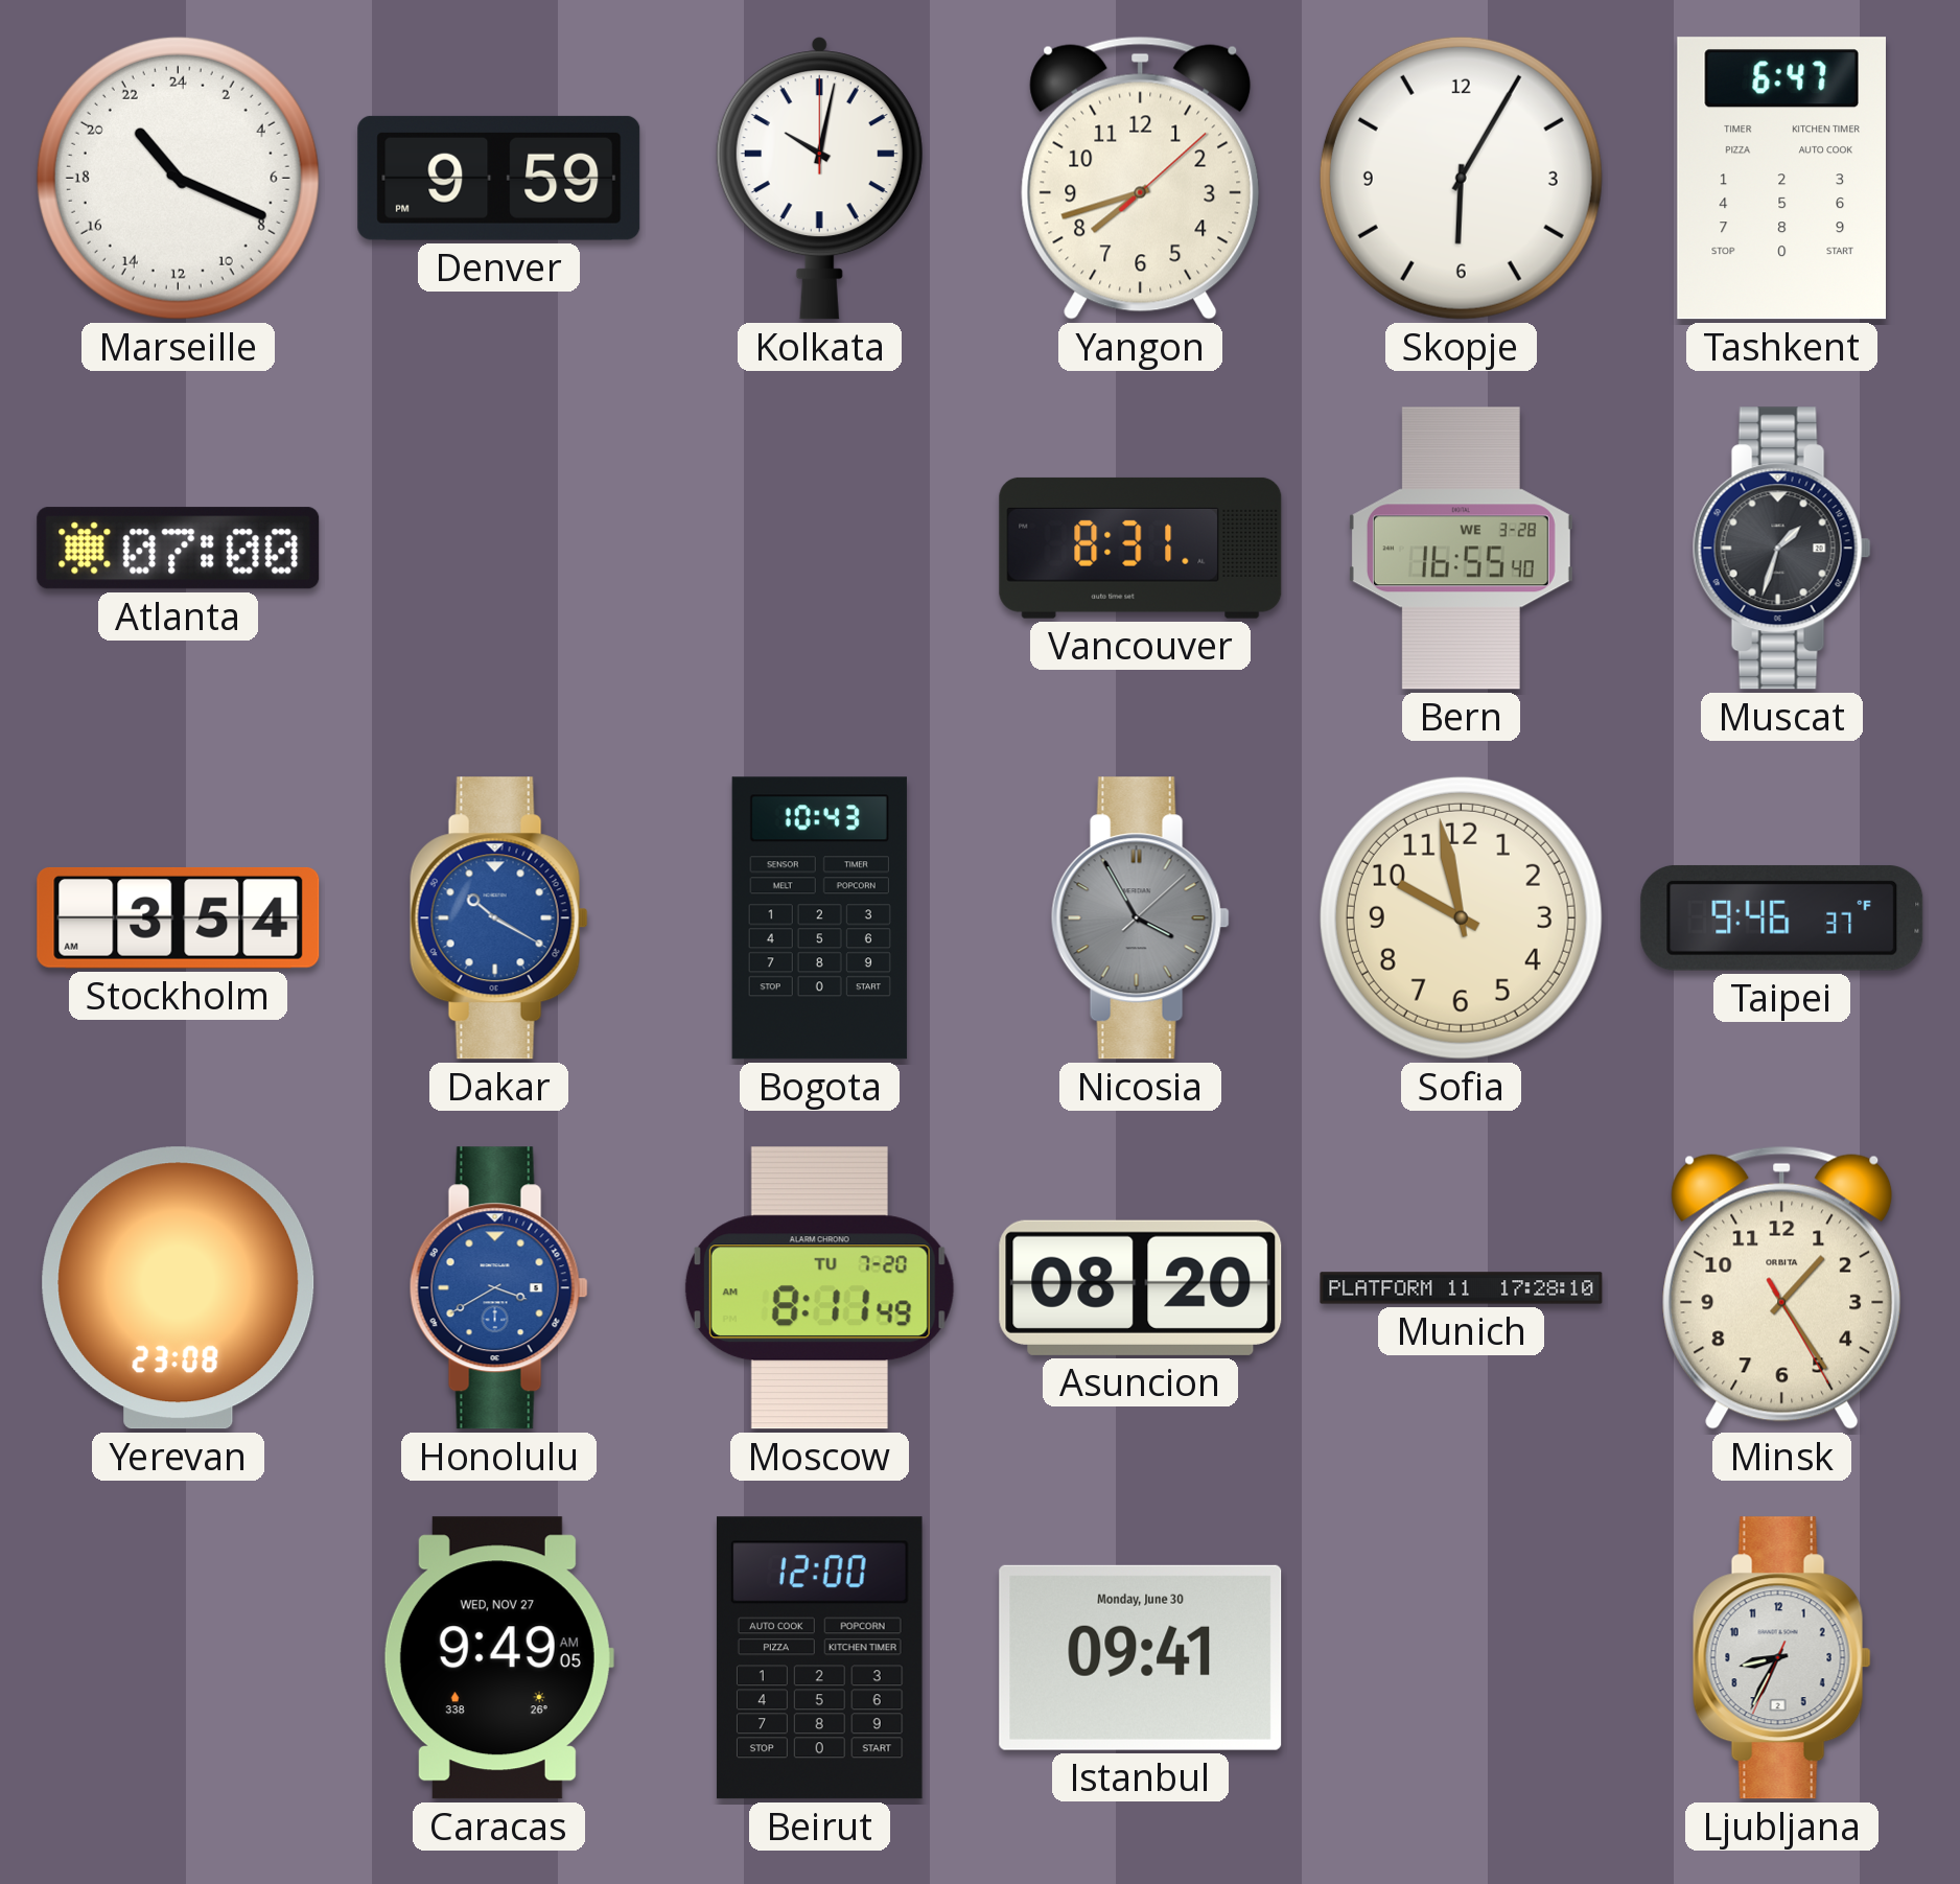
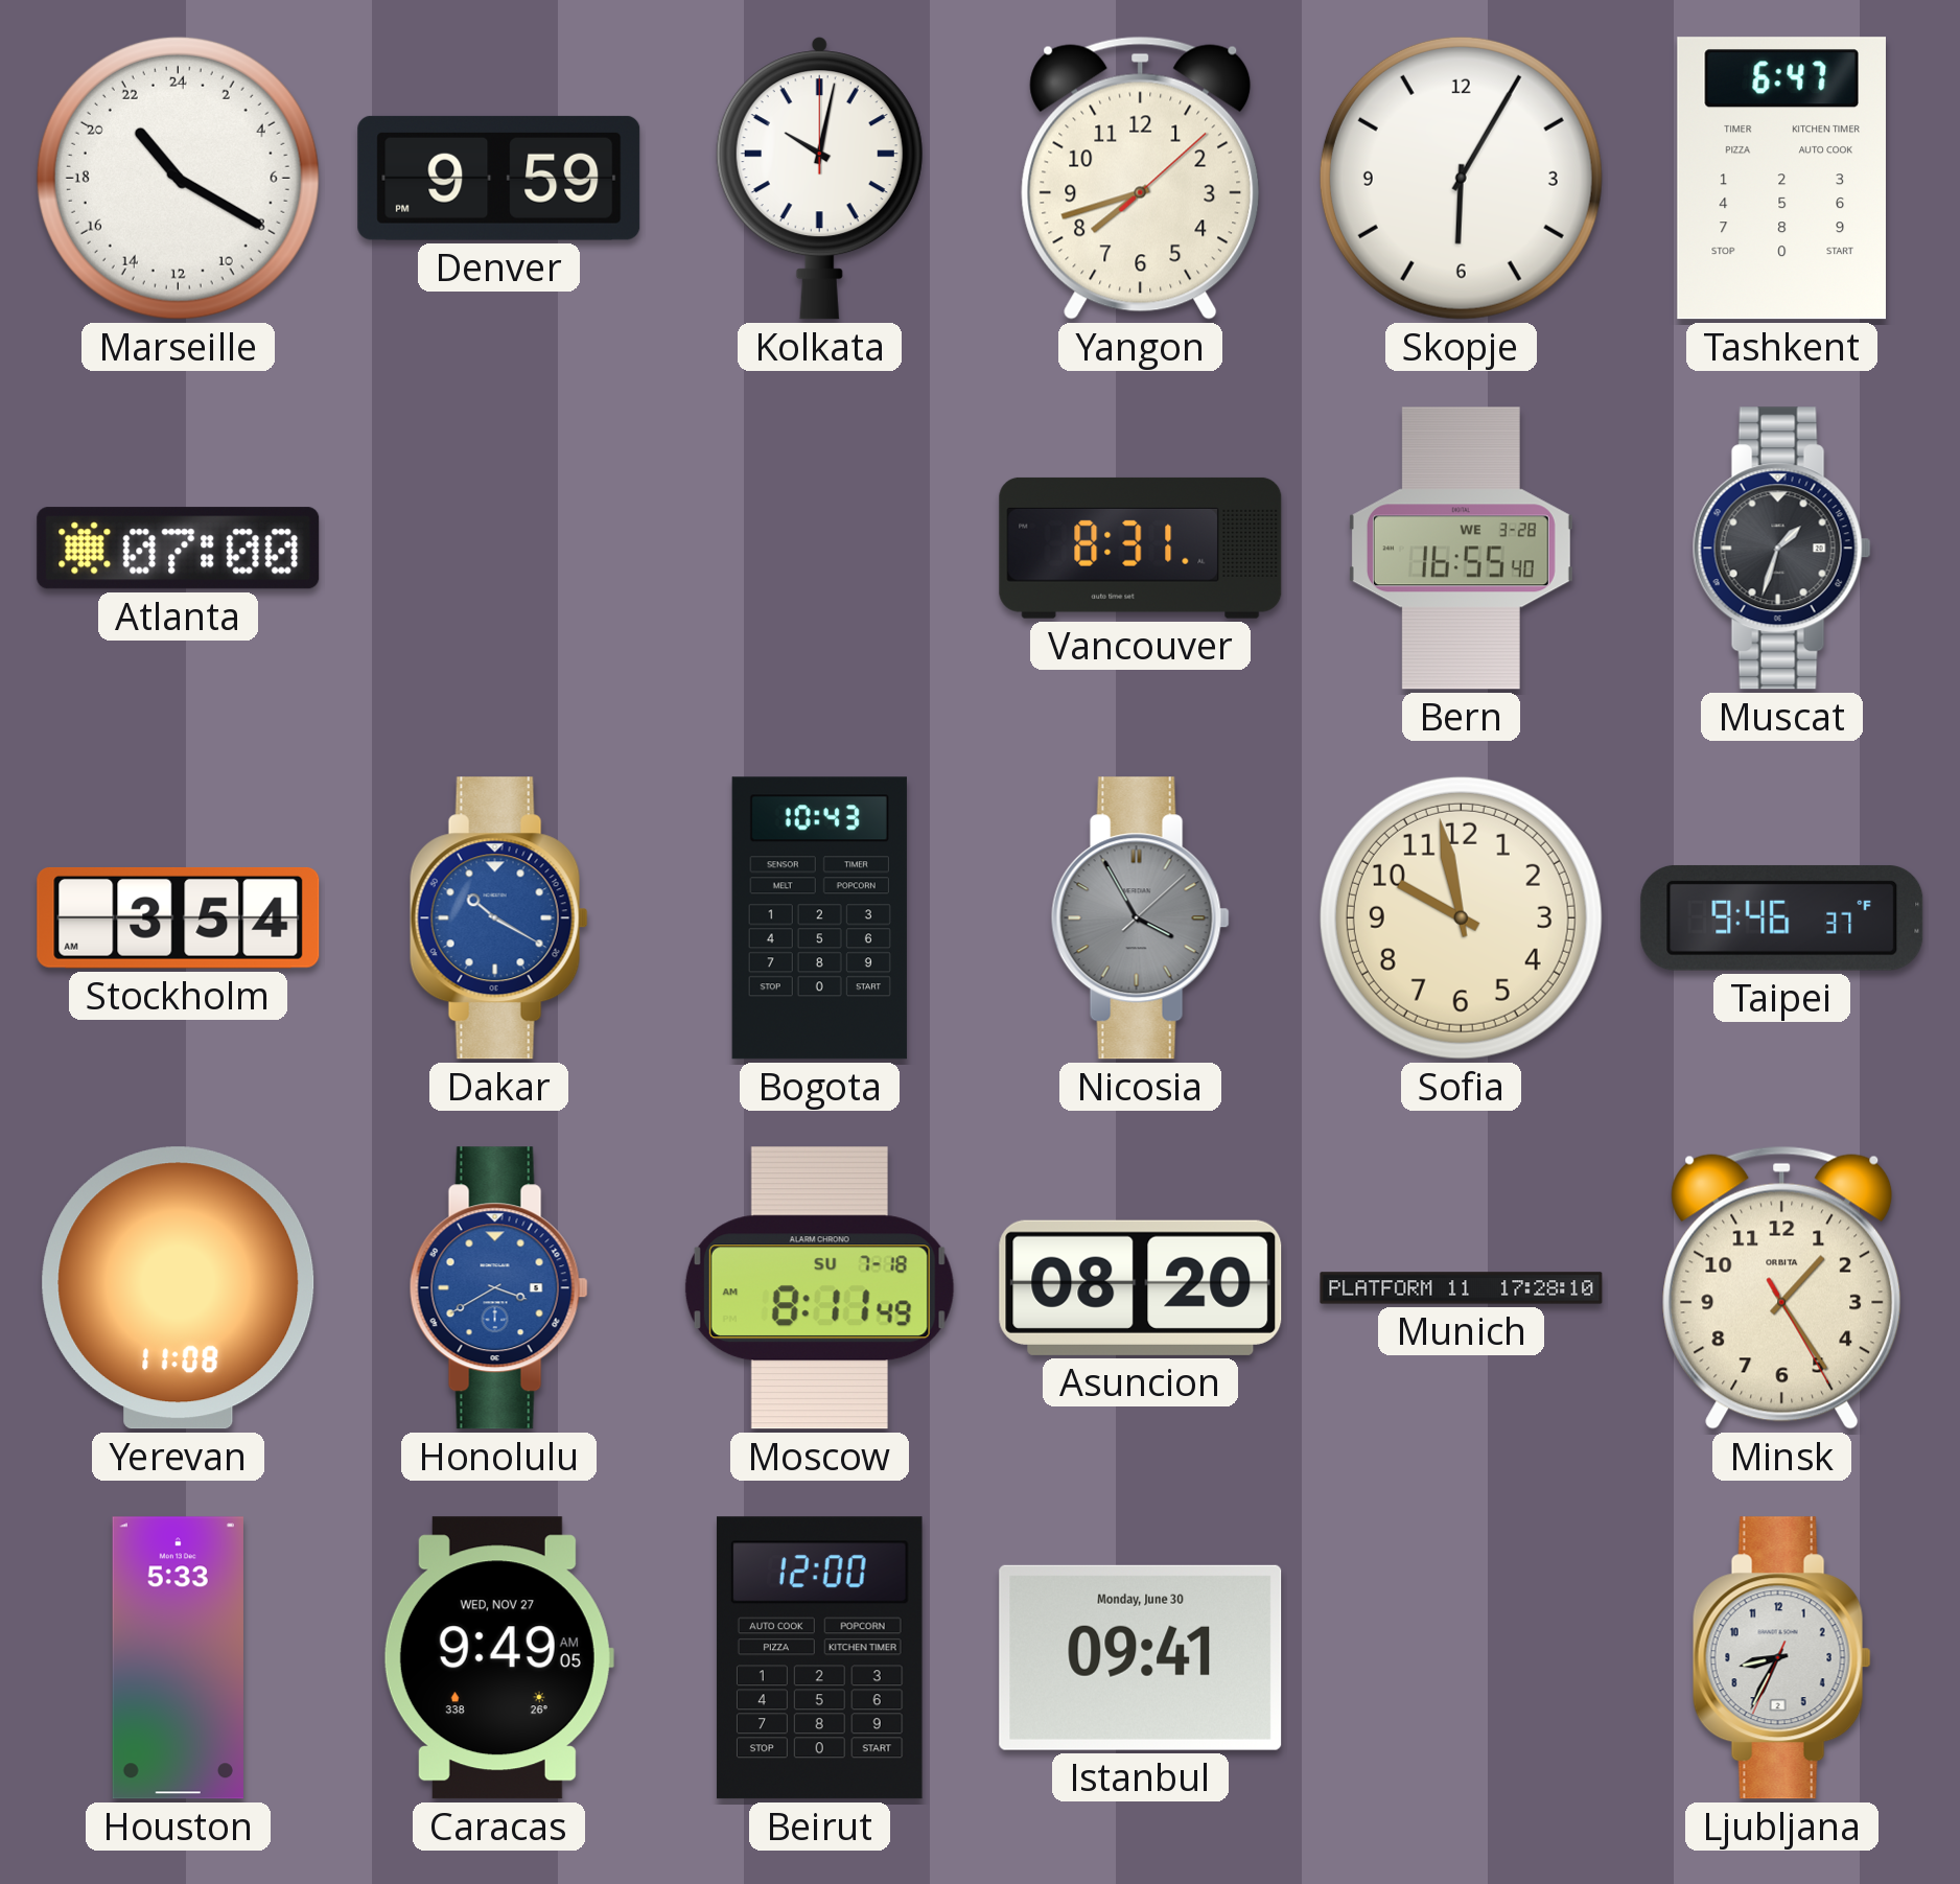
Marseille: 21:19 -> 21:20 (178, 178)
Yerevan: 23:08 -> 11:08 (179, 1288)
Moscow date: TU 7-20 -> SU 7-18 (819, 1288)
Houston: none -> 5:33 (178, 1658)
